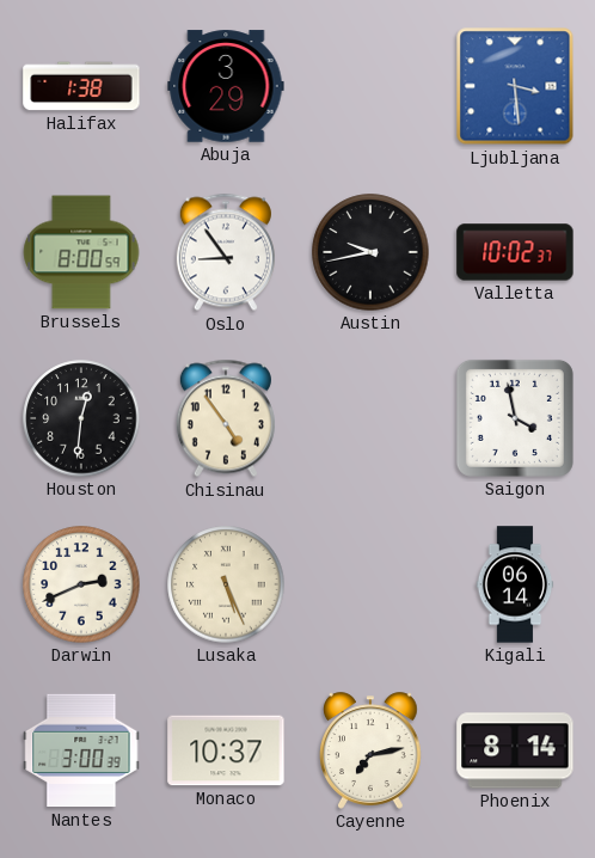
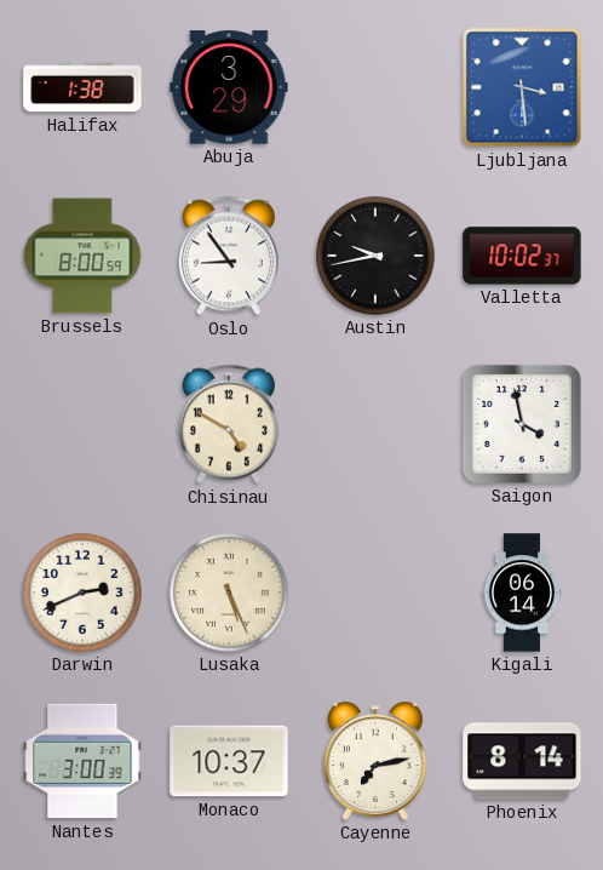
Houston: 12:31 -> none (81, 418)
Chisinau: 4:54 -> 4:50 (229, 424)
